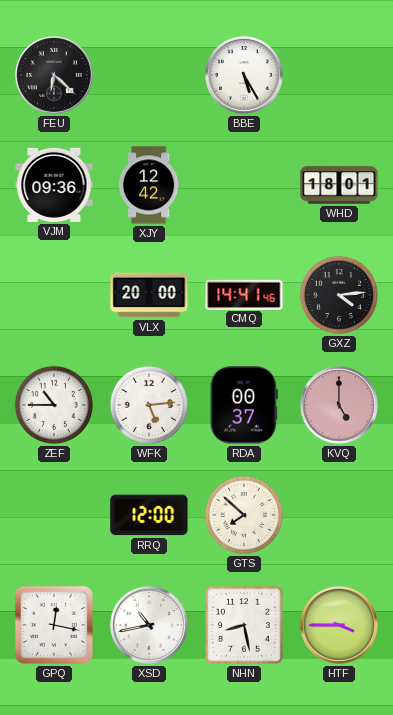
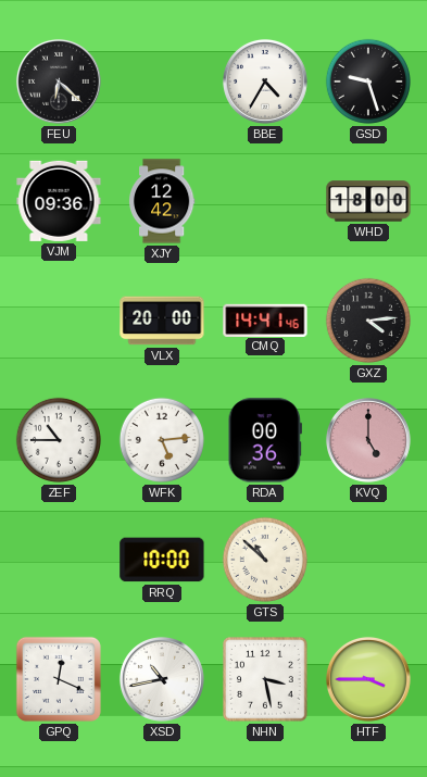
BBE: 5:25 -> 4:35 (265, 82)
GSD: none -> 9:27 (368, 82)
WHD: 18:01 -> 18:00 (368, 201)
RDA: 00:37 -> 00:36 (265, 440)
RRQ: 12:00 -> 10:00 (162, 560)
GTS: 7:52 -> 10:52 (265, 560)
GPQ: 12:17 -> 12:19 (59, 679)
NHN: 8:28 -> 3:28 (265, 679)
